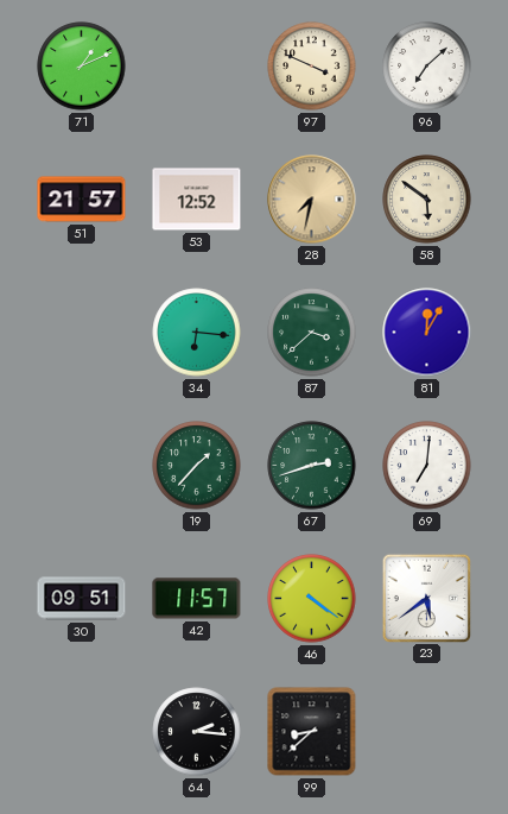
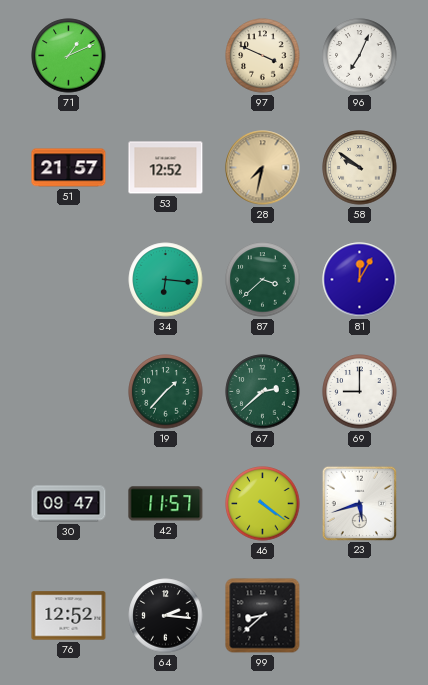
96: 7:08 -> 7:04 (360, 56)
58: 5:51 -> 9:51 (360, 168)
67: 2:42 -> 2:38 (263, 392)
69: 7:01 -> 9:00 (360, 392)
30: 09:51 -> 09:47 (69, 504)
23: 5:39 -> 5:42 (359, 503)
76: none -> 12:52 (69, 616)
